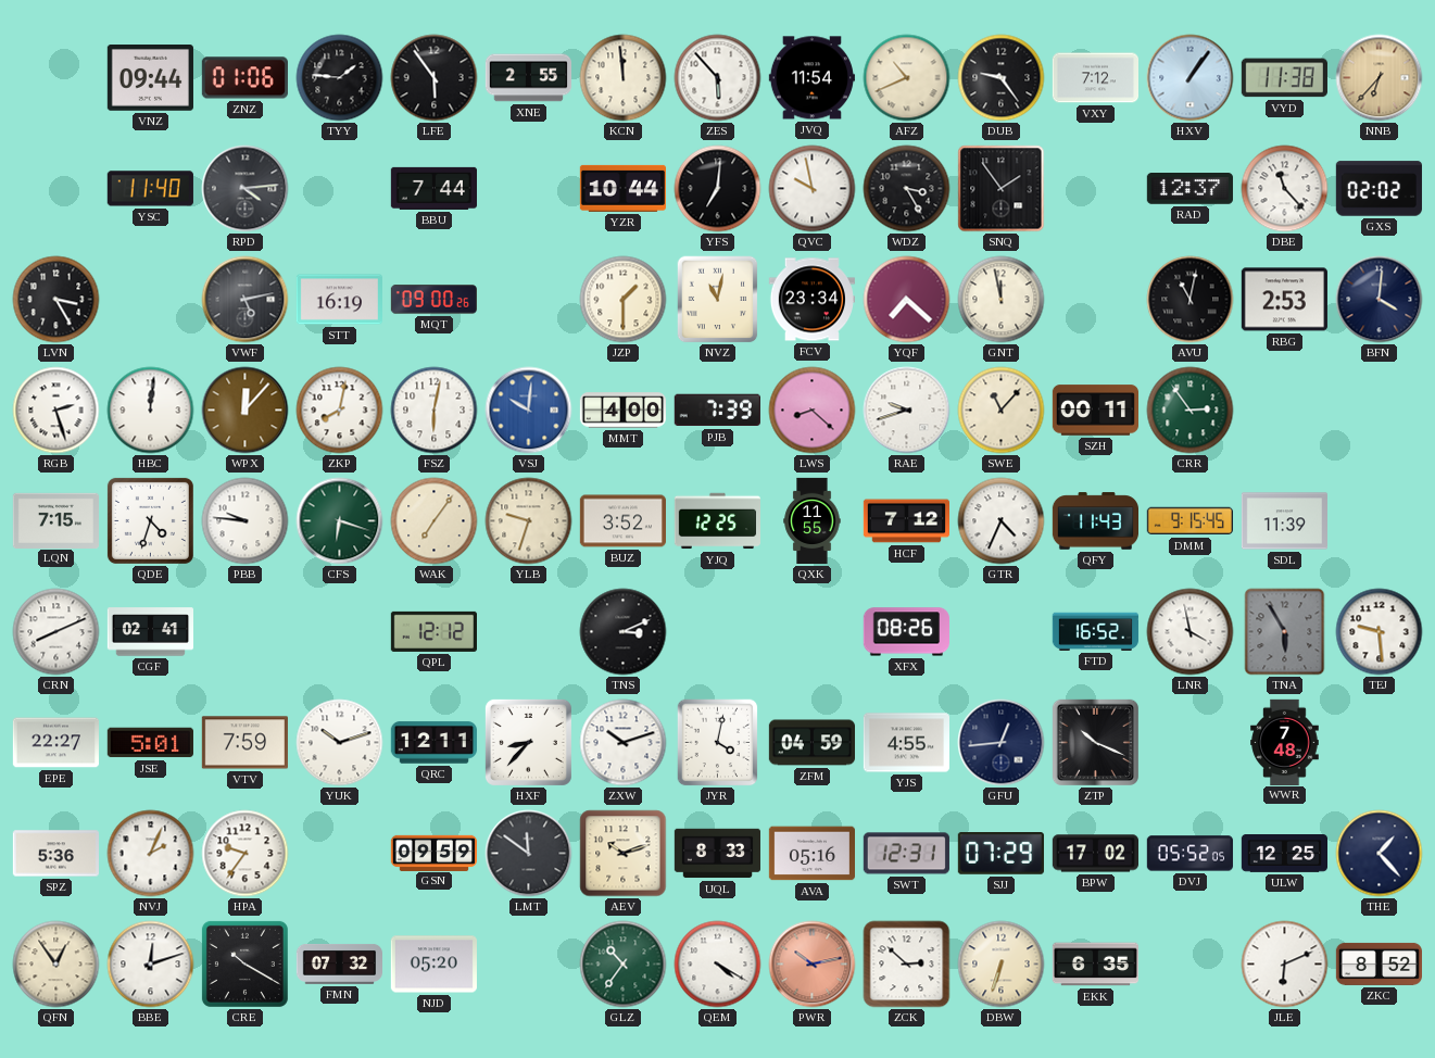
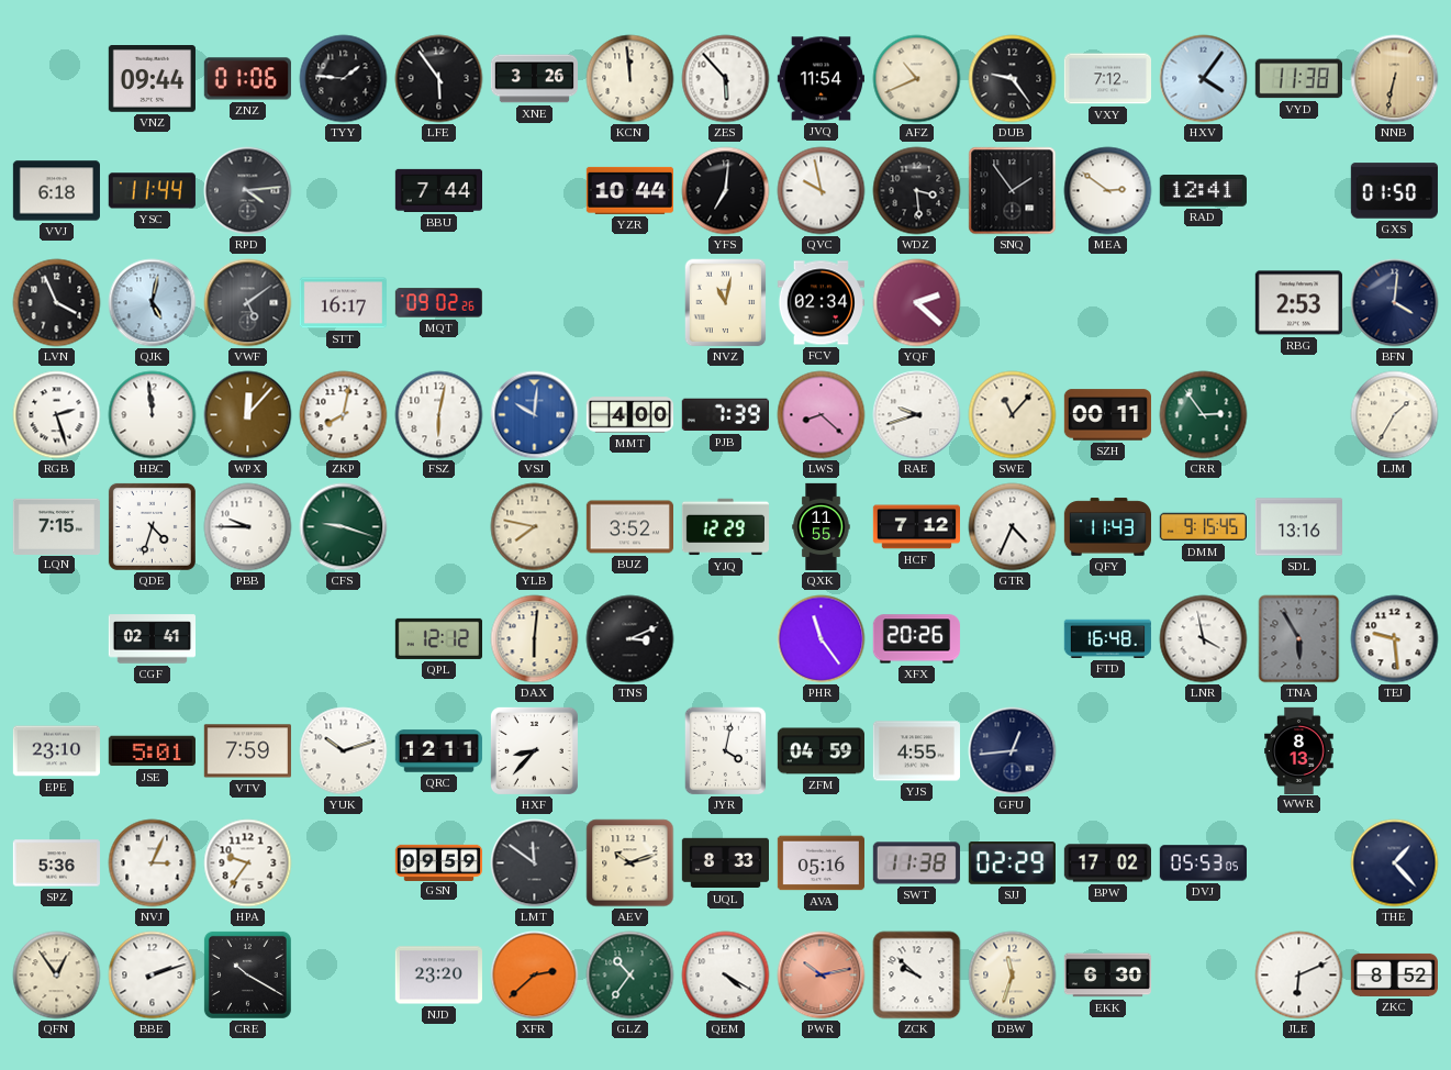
XNE: 2:55 -> 3:26 (534, 79)
HXV: 1:06 -> 4:06 (1204, 79)
NNB: 6:37 -> 6:32 (1395, 79)
VVJ: none -> 6:18 (56, 191)
YSC: 11:40 -> 11:44 (152, 191)
WDZ: 3:25 -> 3:29 (917, 191)
MEA: none -> 2:51 (1108, 191)
RAD: 12:37 -> 12:41 (1203, 191)
DBE: 11:23 -> none (1285, 189)
GXS: 02:02 -> 01:50 (1394, 191)
LVN: 3:25 -> 3:56 (57, 303)
QJK: none -> 5:02 (153, 303)
VWF: 5:13 -> 5:09 (248, 303)
STT: 16:19 -> 16:17 (343, 303)
MQT: 09:00 -> 09:02 (438, 303)
JZP: 1:30 -> none (624, 300)
FCV: 23:34 -> 02:34 (821, 303)
YQF: 7:22 -> 2:22 (917, 303)
GNT: 11:58 -> none (1002, 300)
AVU: 11:02 -> none (1191, 300)
HBC: 12:01 -> 11:59 (153, 415)
LJM: none -> 1:35 (1395, 415)
PBB: 9:46 -> 9:45 (248, 527)
CFS: 6:18 -> 9:18 (344, 527)
WAK: 7:06 -> none (435, 521)
YLB: 9:33 -> 7:47 (535, 527)
YJQ: 12:25 -> 12:29 (725, 527)
SDL: 11:39 -> 13:16 (1298, 527)
CRN: 8:11 -> none (56, 632)
DAX: none -> 6:01 (535, 639)
PHR: none -> 11:24 (822, 639)
XFX: 08:26 -> 20:26 (916, 639)
FTD: 16:52 -> 16:48 (1107, 638)
EPE: 22:27 -> 23:10 (56, 751)
ZXW: 10:12 -> none (624, 743)
ZTP: 10:19 -> none (1095, 742)
WWR: 7:48 -> 8:13 (1299, 750)
NVJ: 2:04 -> 3:04 (153, 863)
SWT: 12:31 -> 11:38 (916, 863)
SJJ: 07:29 -> 02:29 (1012, 863)
DVJ: 05:52 -> 05:53 (1203, 863)
ULW: 12:25 -> none (1284, 854)
BBE: 12:12 -> 2:12 (153, 976)
FMN: 07:32 -> none (339, 963)
NJD: 05:20 -> 23:20 (438, 976)
XFR: none -> 2:38 (535, 976)
ZCK: 2:52 -> 9:52 (917, 976)
DBW: 6:33 -> 11:33 (1013, 976)
EKK: 6:35 -> 6:30 (1107, 976)
